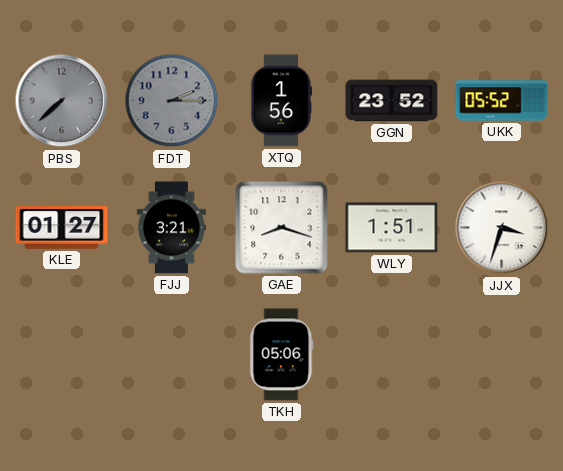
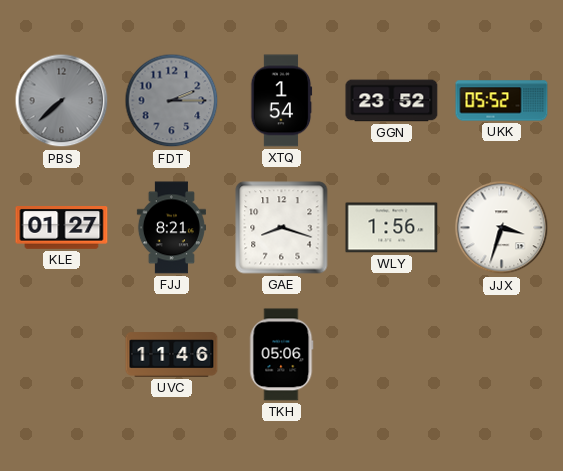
XTQ: 1:56 -> 1:54 (282, 101)
FJJ: 3:21 -> 8:21 (171, 228)
WLY: 1:51 -> 1:56 (392, 228)
UVC: none -> 11:46 (172, 355)
